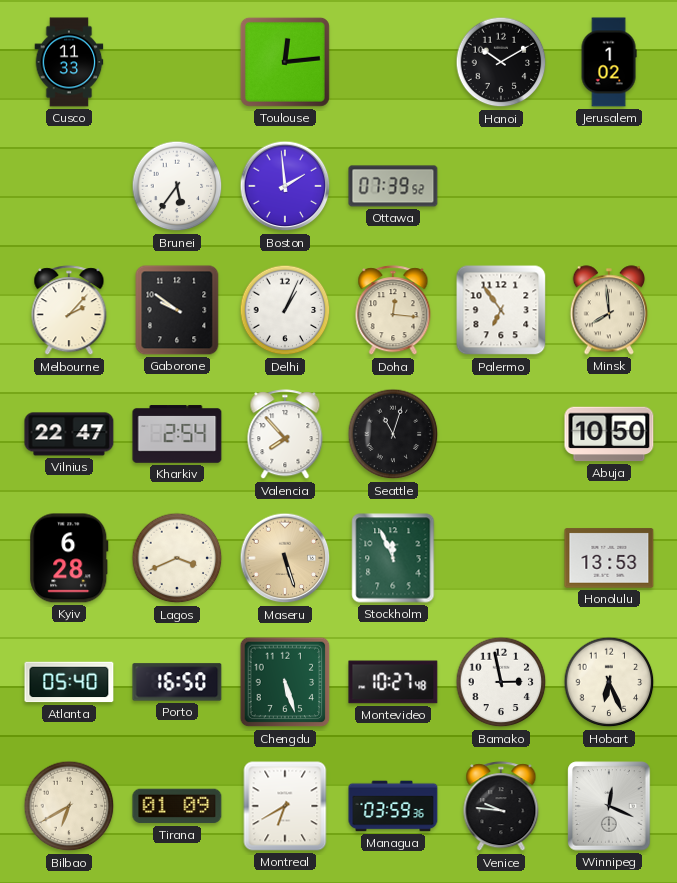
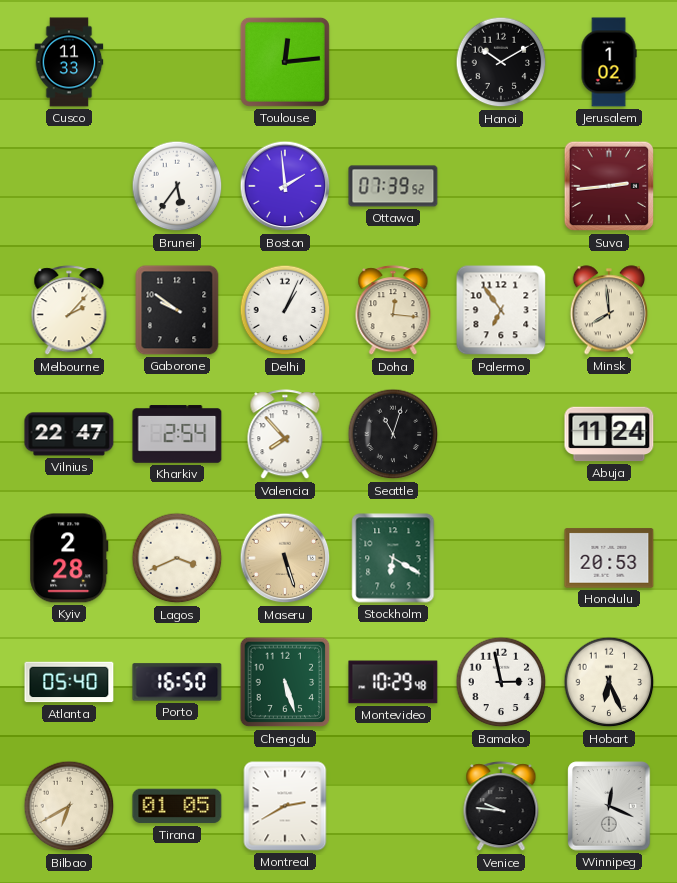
Suva: none -> 2:44 (609, 186)
Abuja: 10:50 -> 11:24 (609, 434)
Kyiv: 6:28 -> 2:28 (69, 558)
Stockholm: 11:56 -> 6:20 (393, 558)
Honolulu: 13:53 -> 20:53 (609, 558)
Montevideo: 10:27 -> 10:29 (393, 682)
Tirana: 01:09 -> 01:05 (177, 806)
Montreal: 6:40 -> 2:40 (285, 806)
Managua: 03:59 -> none (393, 806)
